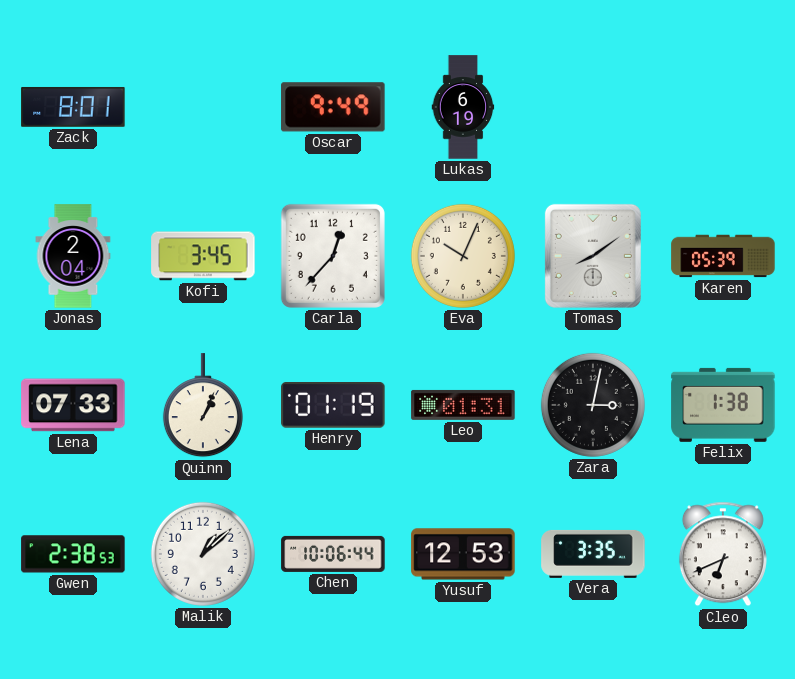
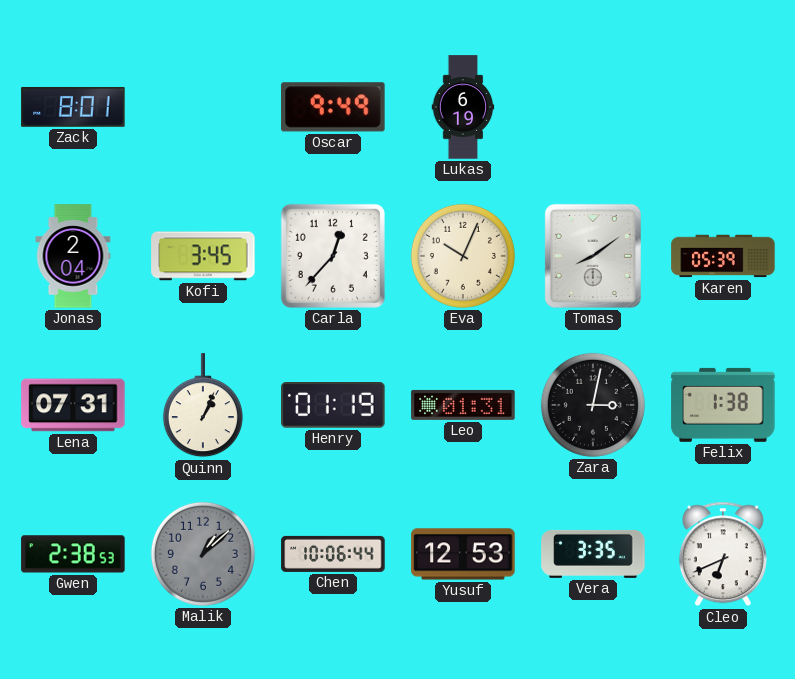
Lena: 07:33 -> 07:31 (73, 405)
Malik dial: white -> grey (203, 554)
